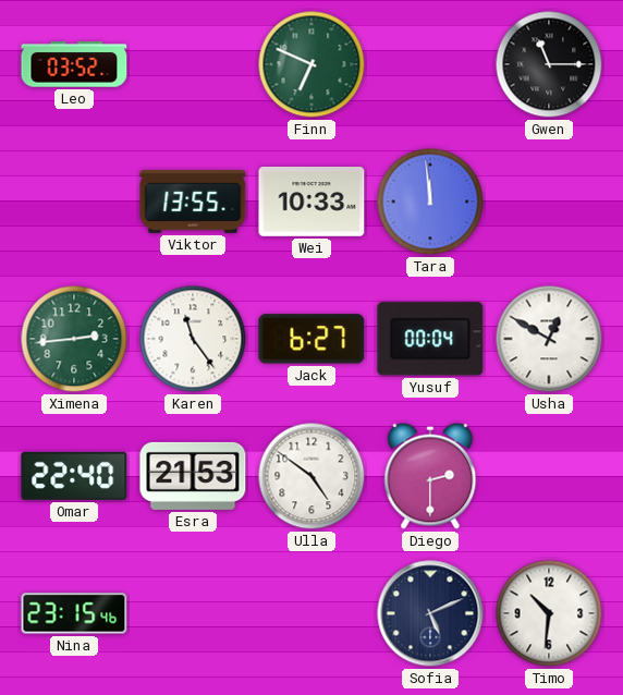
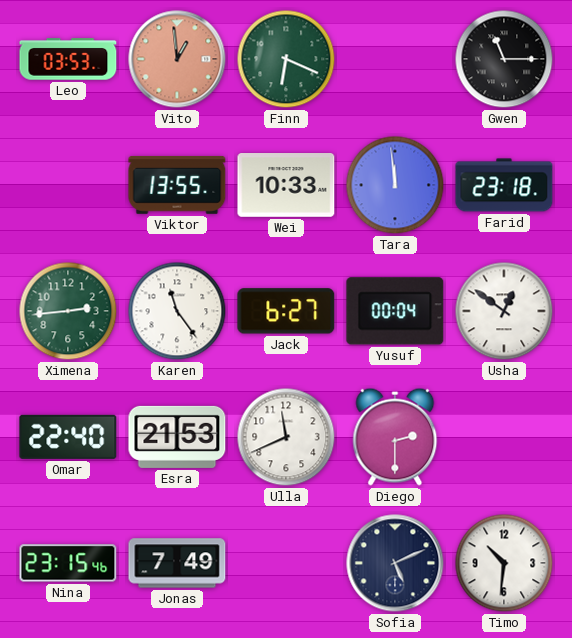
Leo: 03:52 -> 03:53 (68, 59)
Vito: none -> 12:59 (177, 59)
Finn: 6:49 -> 6:19 (286, 59)
Farid: none -> 23:18 (504, 185)
Usha: 12:50 -> 12:51 (504, 311)
Ulla: 4:51 -> 11:41 (286, 437)
Jonas: none -> 7:49 (177, 563)
